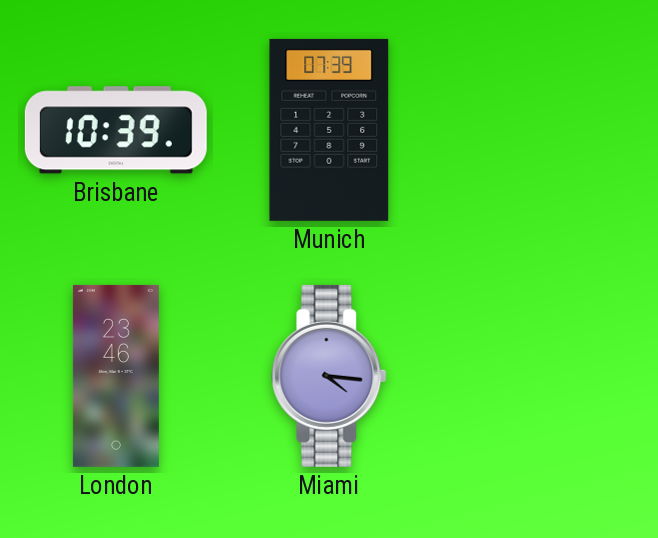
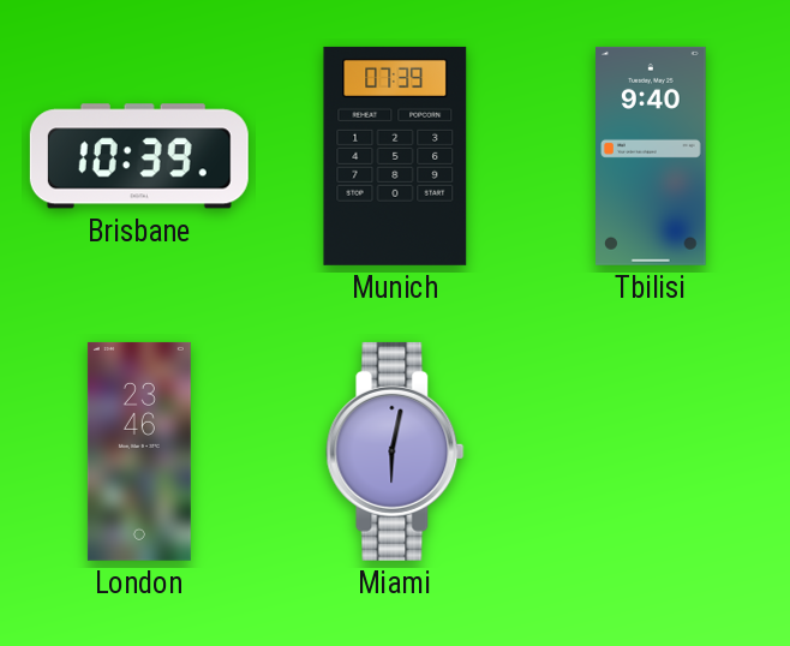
Tbilisi: none -> 9:40 (652, 156)
Miami: 4:16 -> 6:02 (395, 451)
